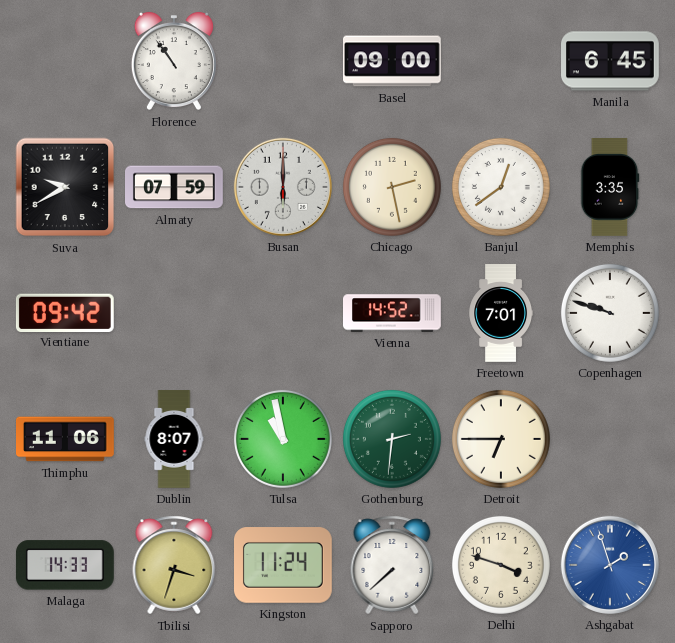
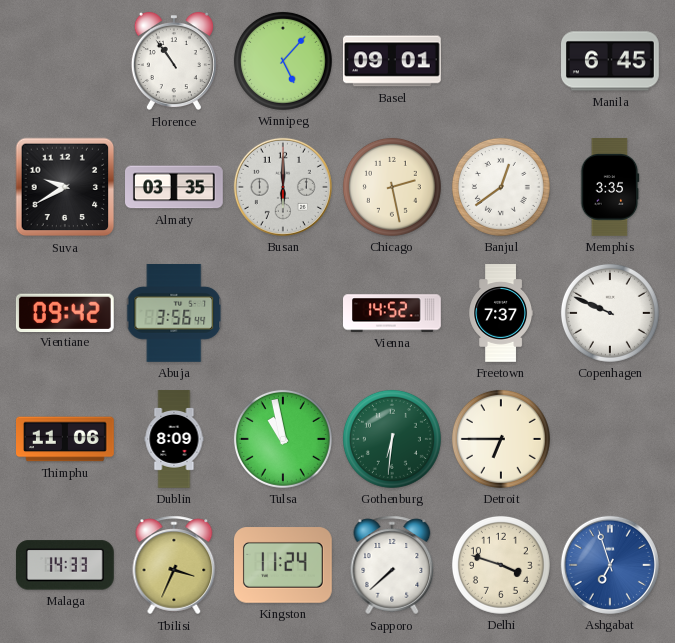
Winnipeg: none -> 5:07 (283, 61)
Basel: 09:00 -> 09:01 (393, 61)
Almaty: 07:59 -> 03:35 (175, 187)
Abuja: none -> 3:56 (174, 314)
Freetown: 7:01 -> 7:37 (501, 313)
Copenhagen: 9:48 -> 9:49 (610, 313)
Dublin: 8:07 -> 8:09 (174, 439)
Gothenburg: 2:31 -> 6:31 (392, 439)
Tbilisi: 3:33 -> 3:34 (174, 565)
Ashgabat: 1:57 -> 6:57 (610, 565)
